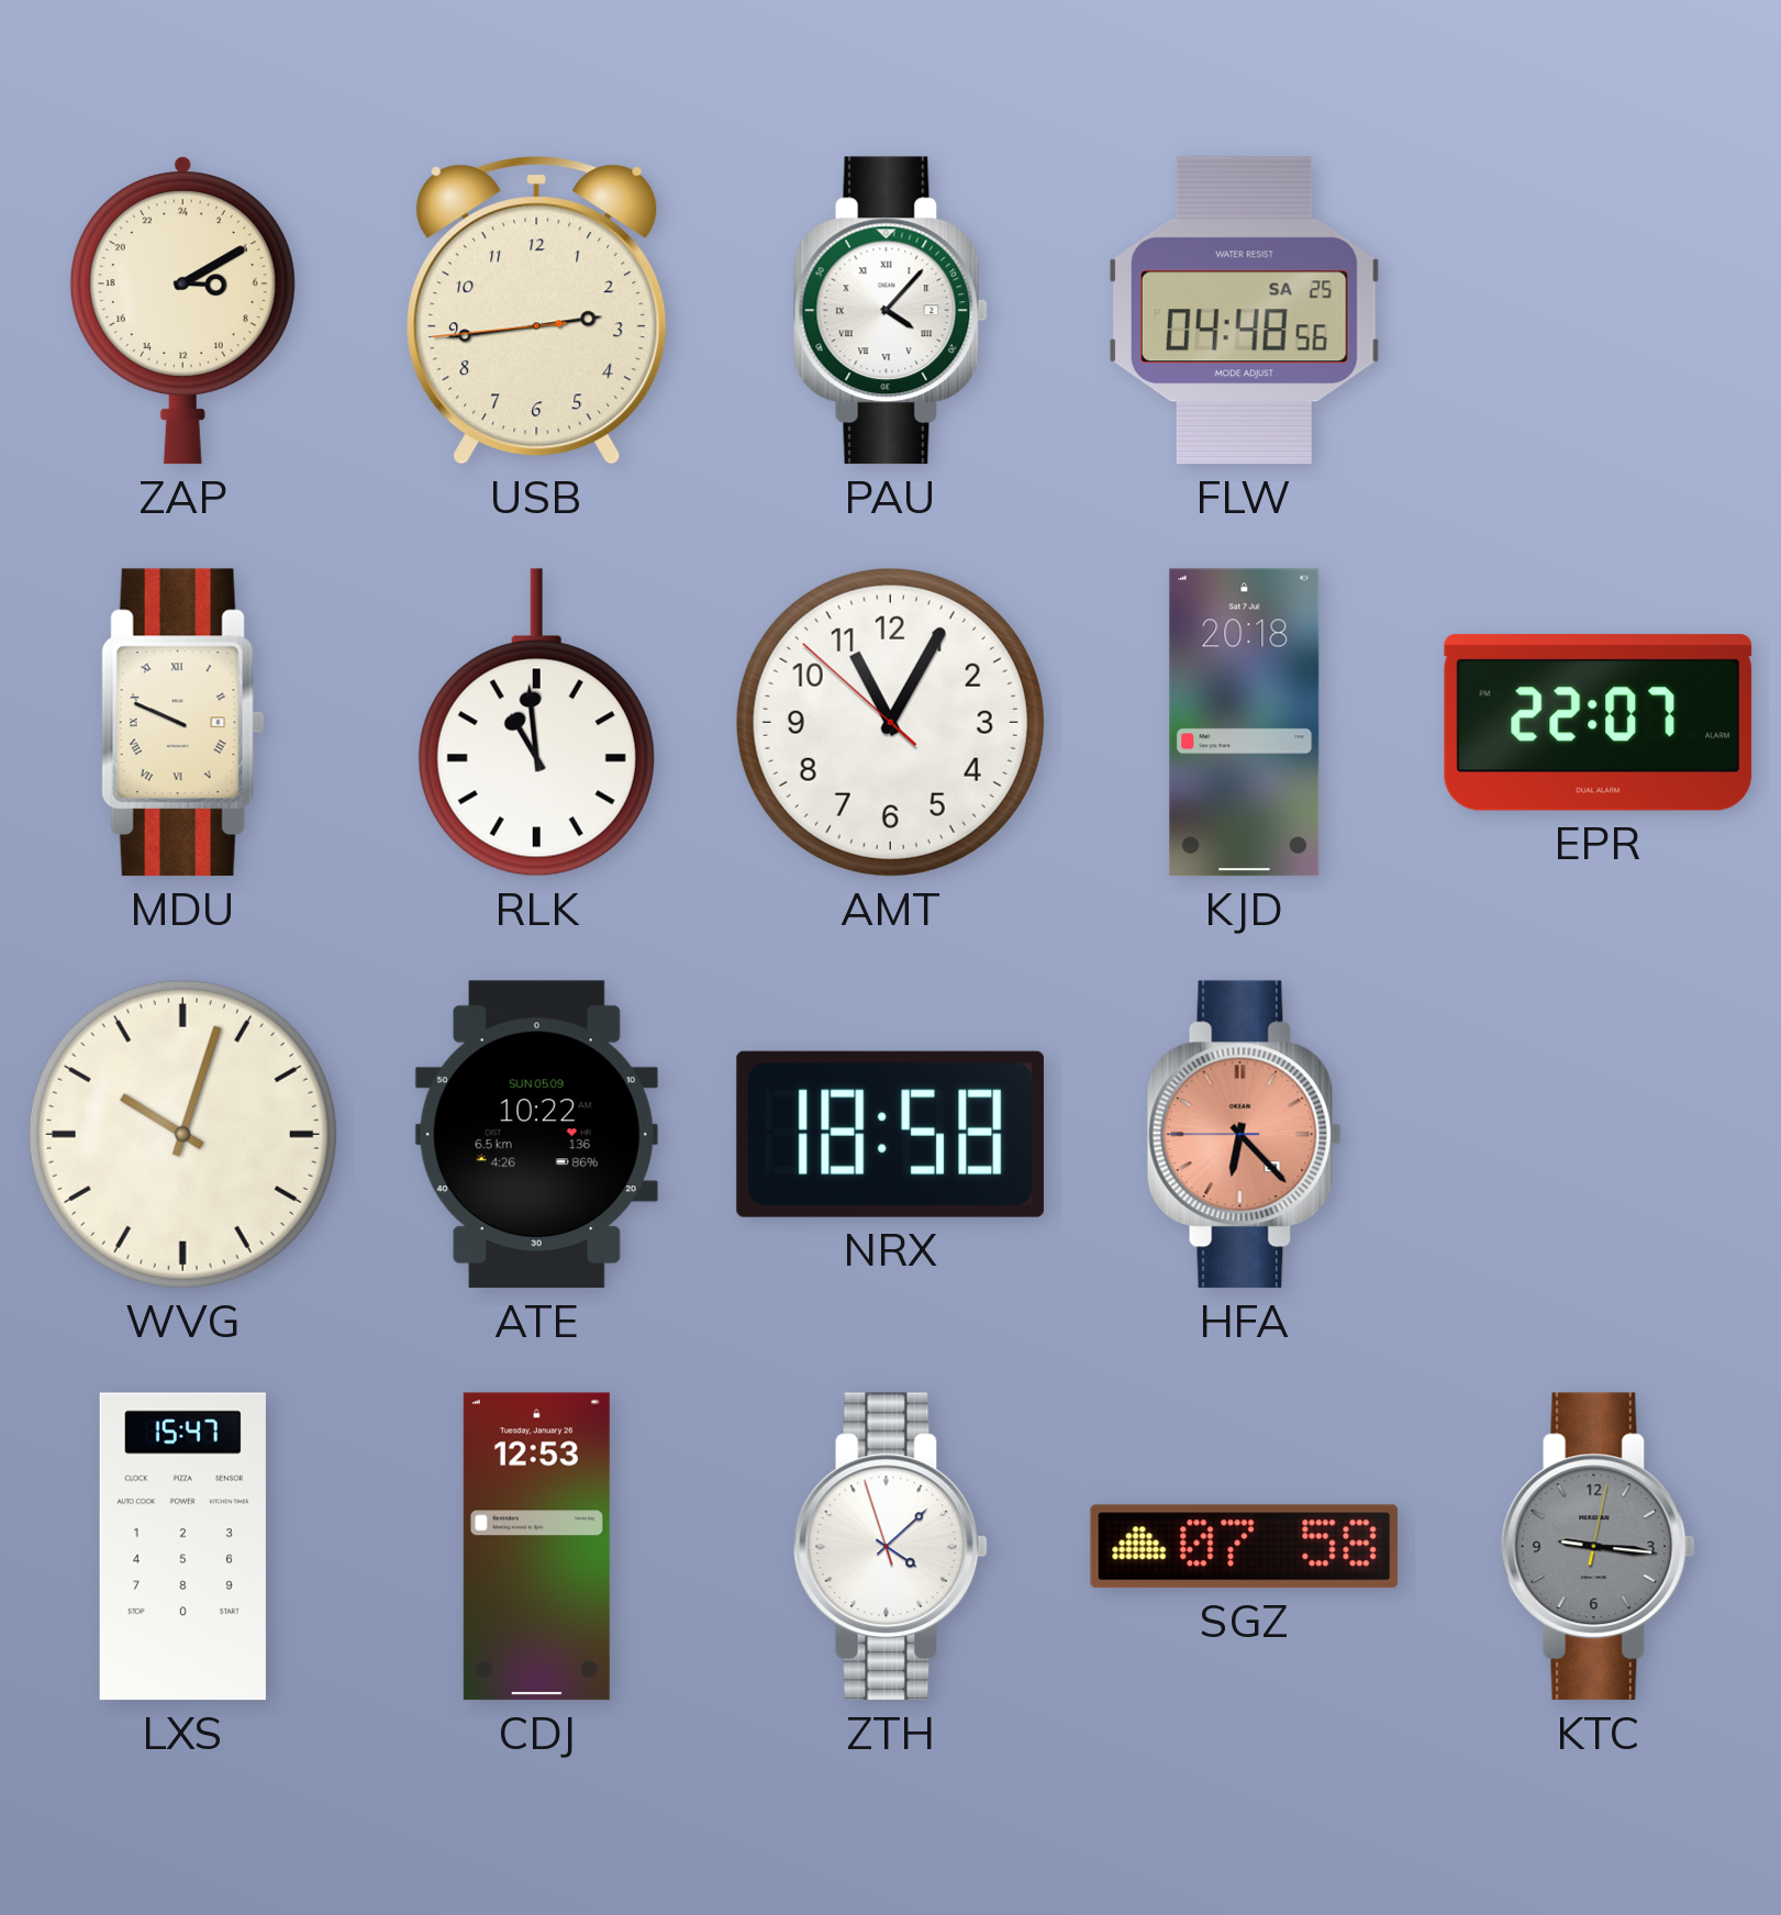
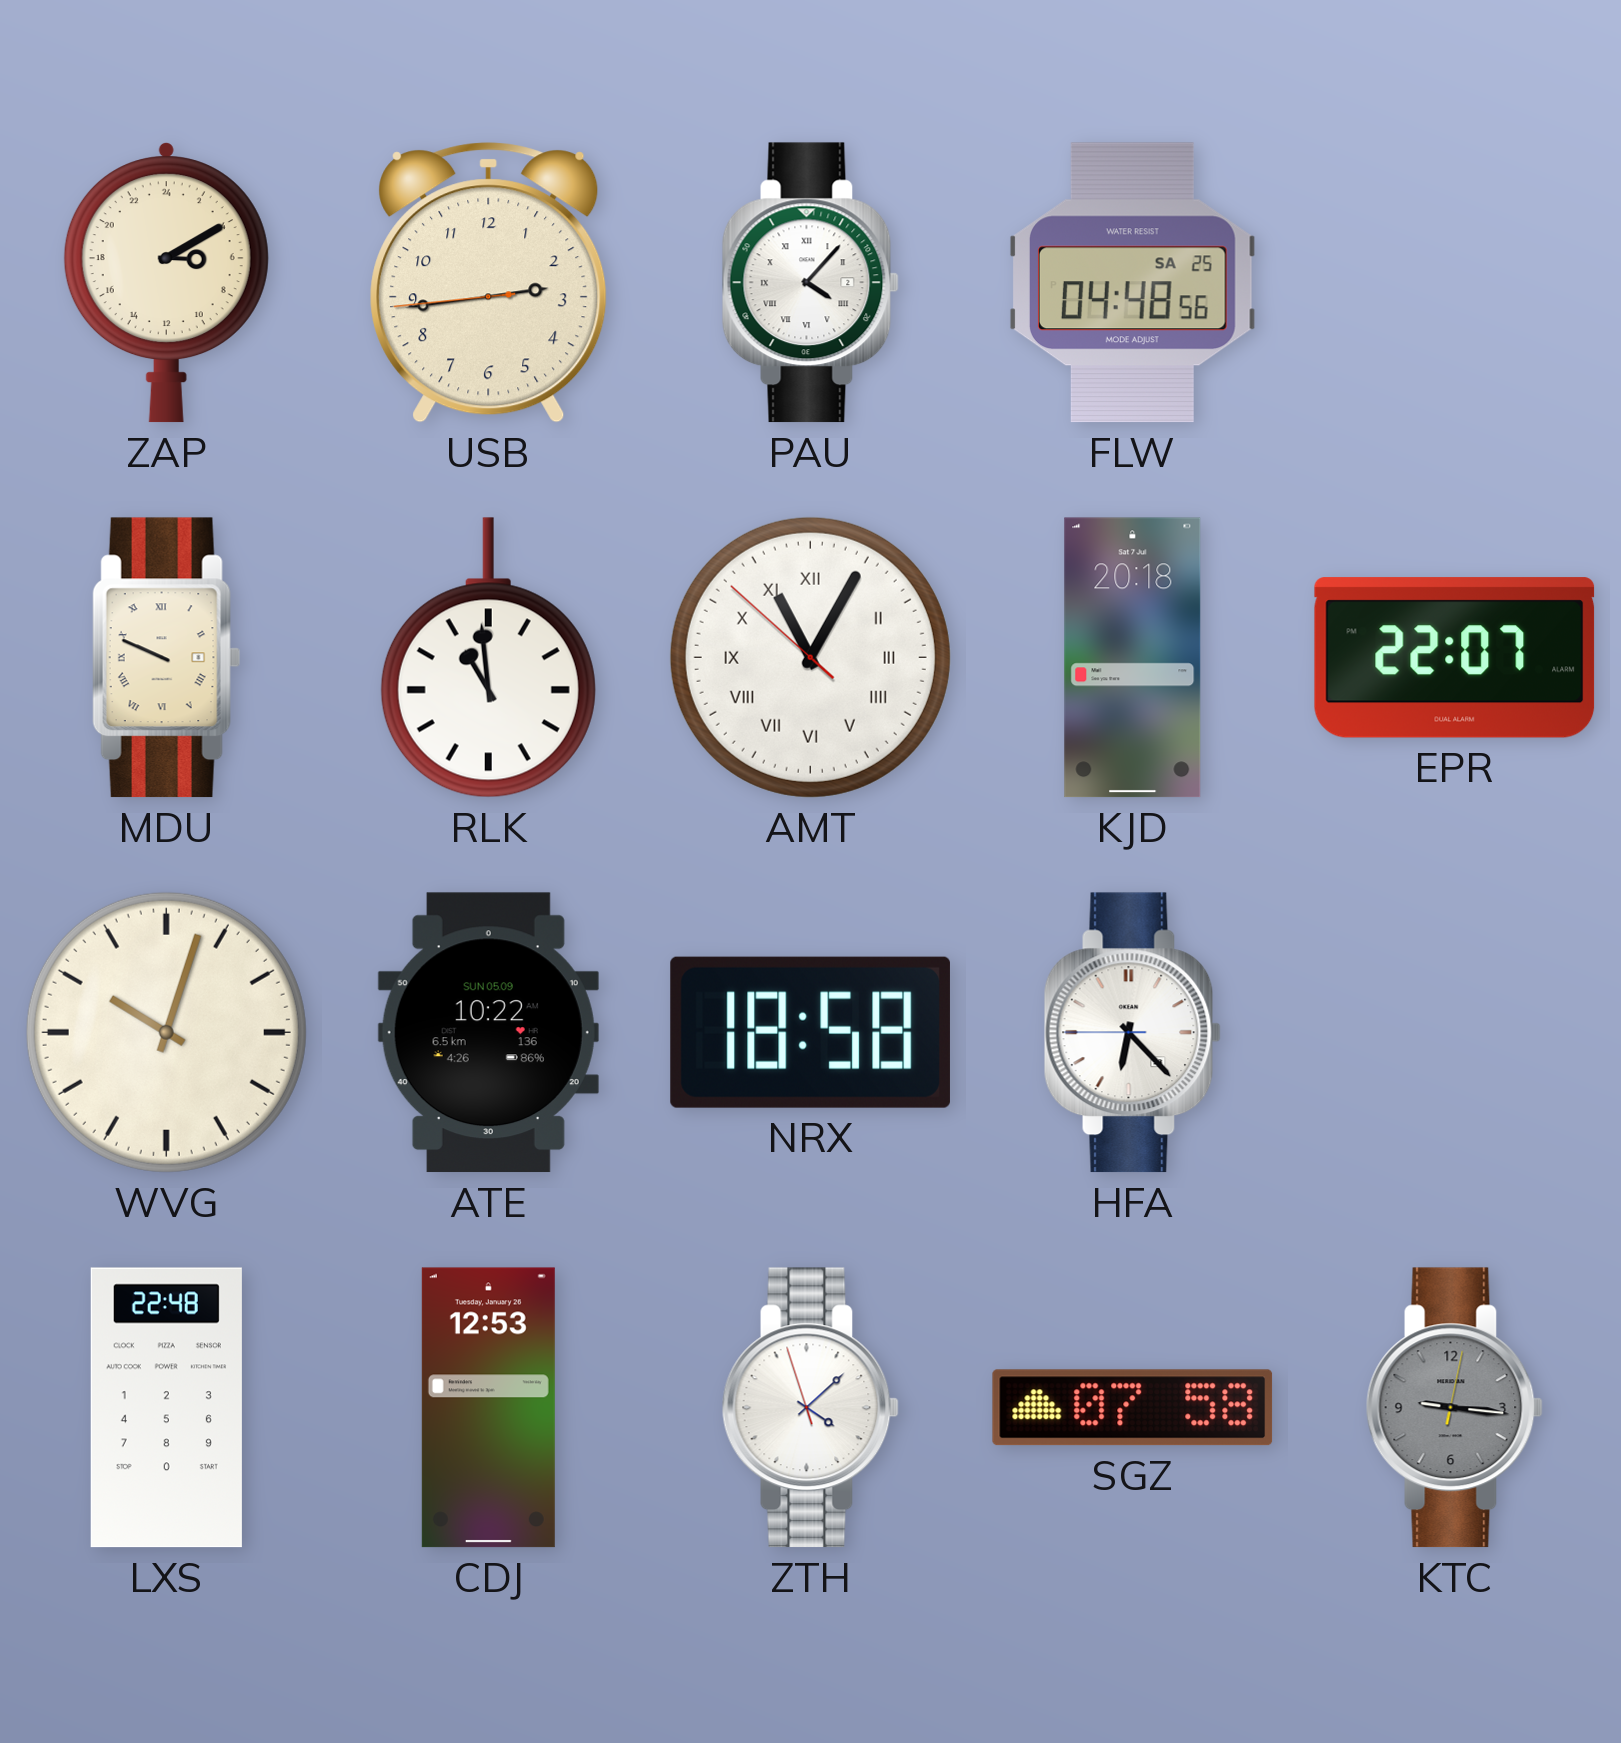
AMT numerals: Arabic -> Roman (810, 657)
HFA dial: salmon -> white (1132, 1033)
LXS: 15:47 -> 22:48 (166, 1408)
